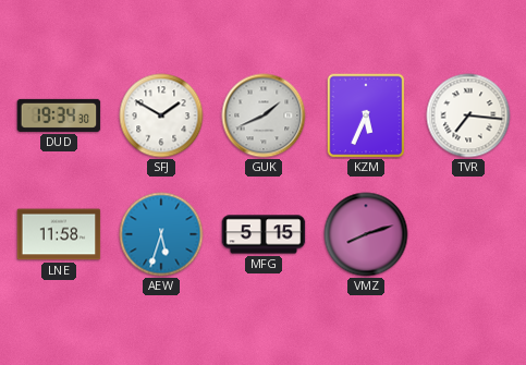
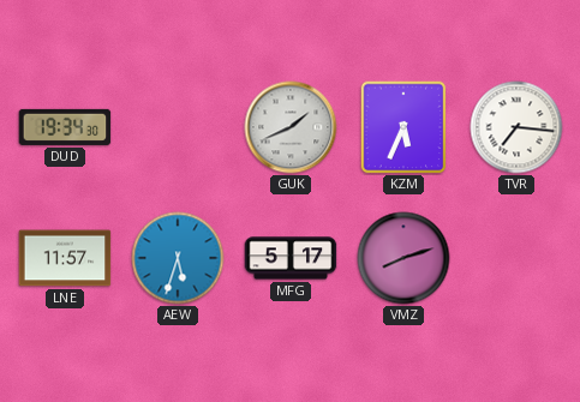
SFJ: 1:50 -> none (161, 115)
LNE: 11:58 -> 11:57 (65, 258)
MFG: 5:15 -> 5:17 (291, 258)
